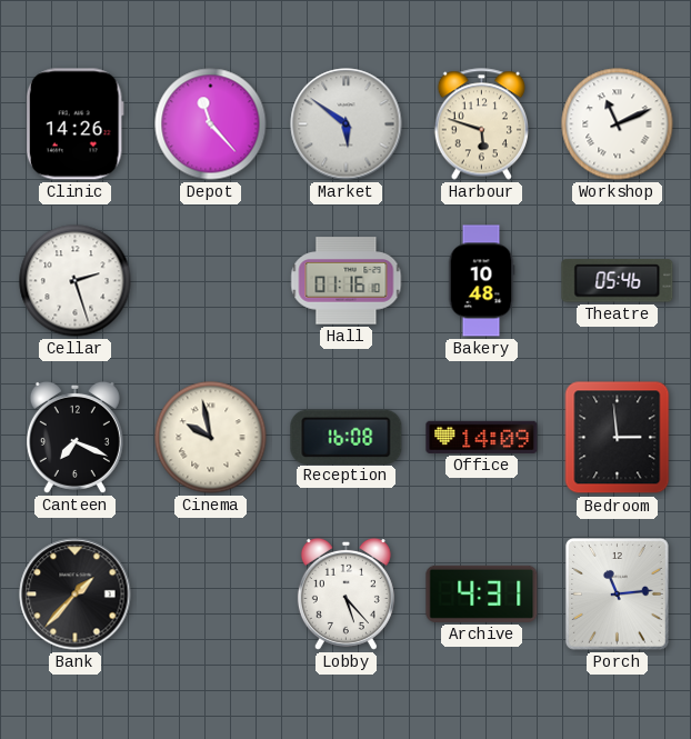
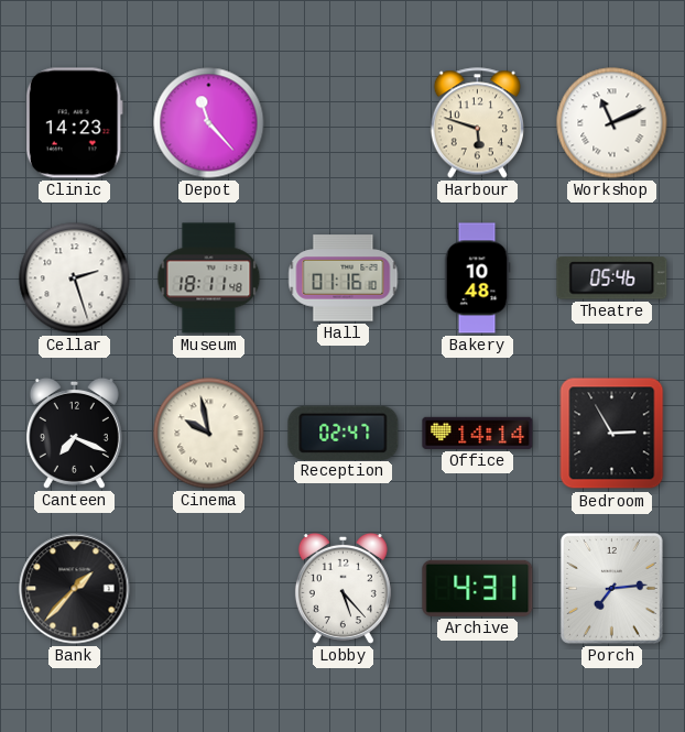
Clinic: 14:26 -> 14:23 (74, 123)
Market: 5:51 -> none (347, 124)
Museum: none -> 18:11 (209, 278)
Reception: 16:08 -> 02:47 (344, 433)
Office: 14:09 -> 14:14 (478, 433)
Bedroom: 2:59 -> 2:55 (612, 434)
Porch: 11:14 -> 7:14 (611, 589)
